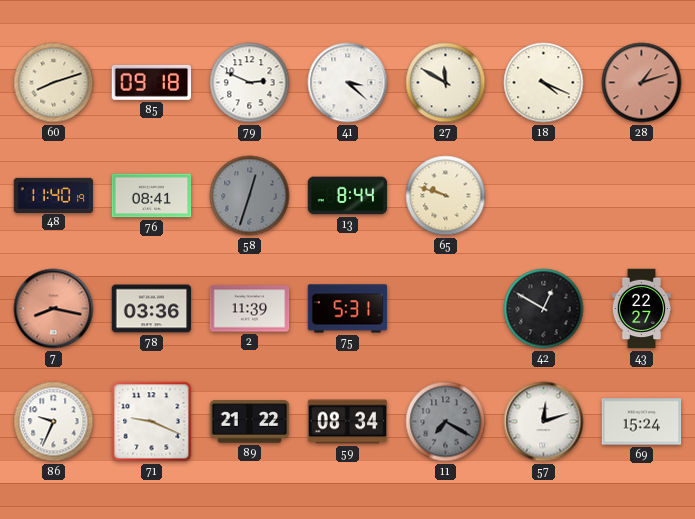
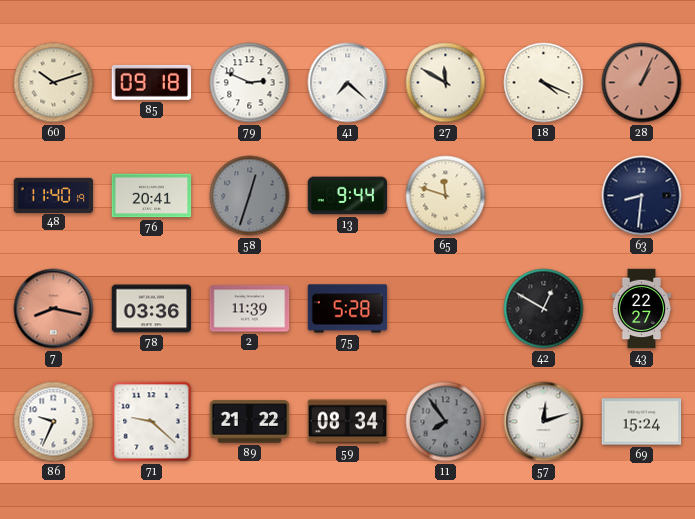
60: 8:12 -> 10:12 (54, 83)
41: 3:22 -> 7:22 (348, 83)
28: 1:12 -> 1:04 (642, 83)
76: 08:41 -> 20:41 (152, 196)
13: 8:44 -> 9:44 (348, 196)
65: 9:48 -> 11:48 (446, 196)
63: none -> 8:31 (642, 196)
75: 5:31 -> 5:28 (348, 309)
71: 9:19 -> 9:22 (152, 422)
11: 7:20 -> 7:54 (446, 422)
